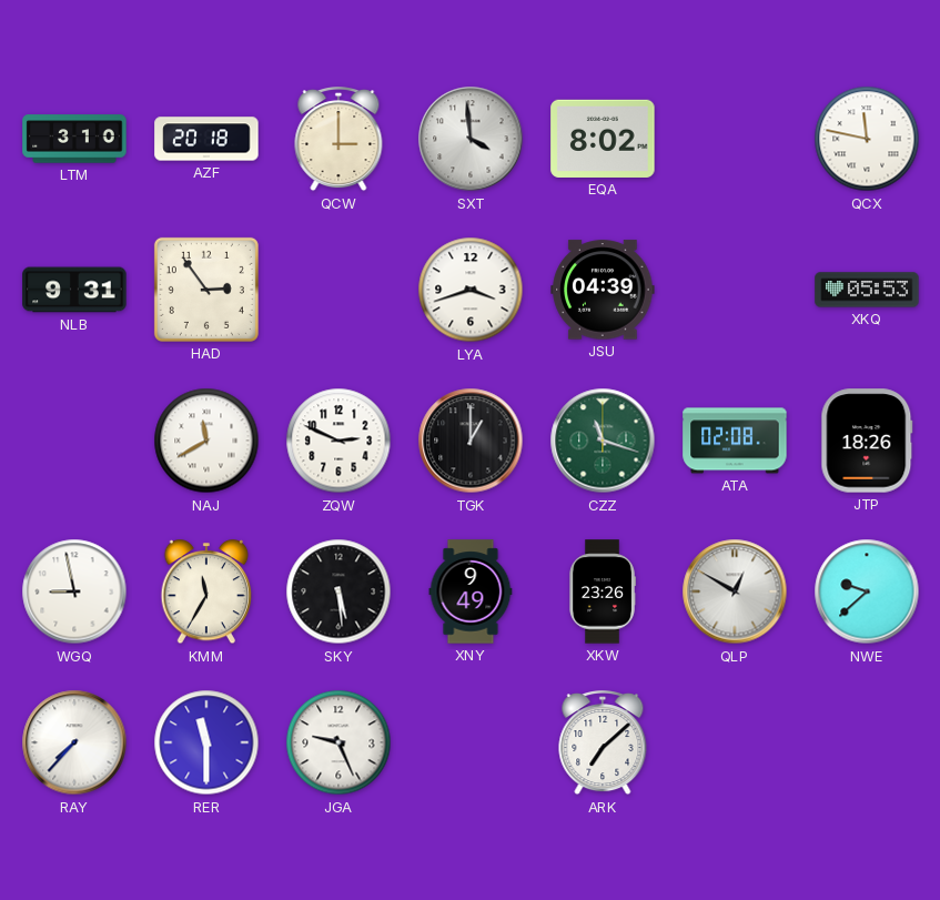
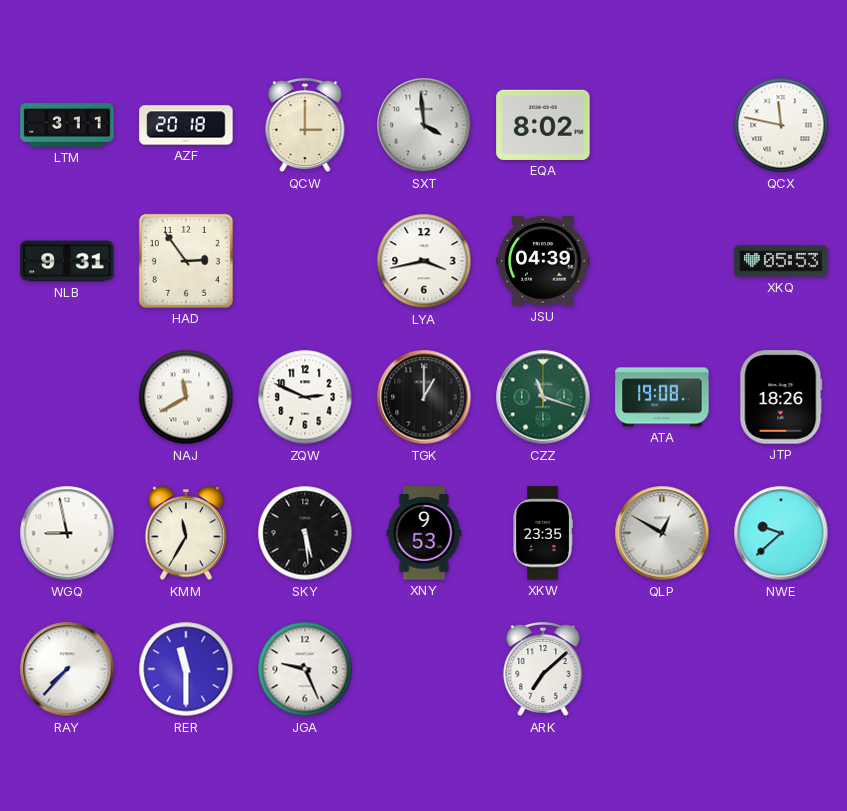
LTM: 3:10 -> 3:11 (67, 125)
LYA: 3:42 -> 3:43 (424, 261)
ATA: 02:08 -> 19:08 (662, 397)
XNY: 9:49 -> 9:53 (424, 533)
XKW: 23:26 -> 23:35 (543, 533)
